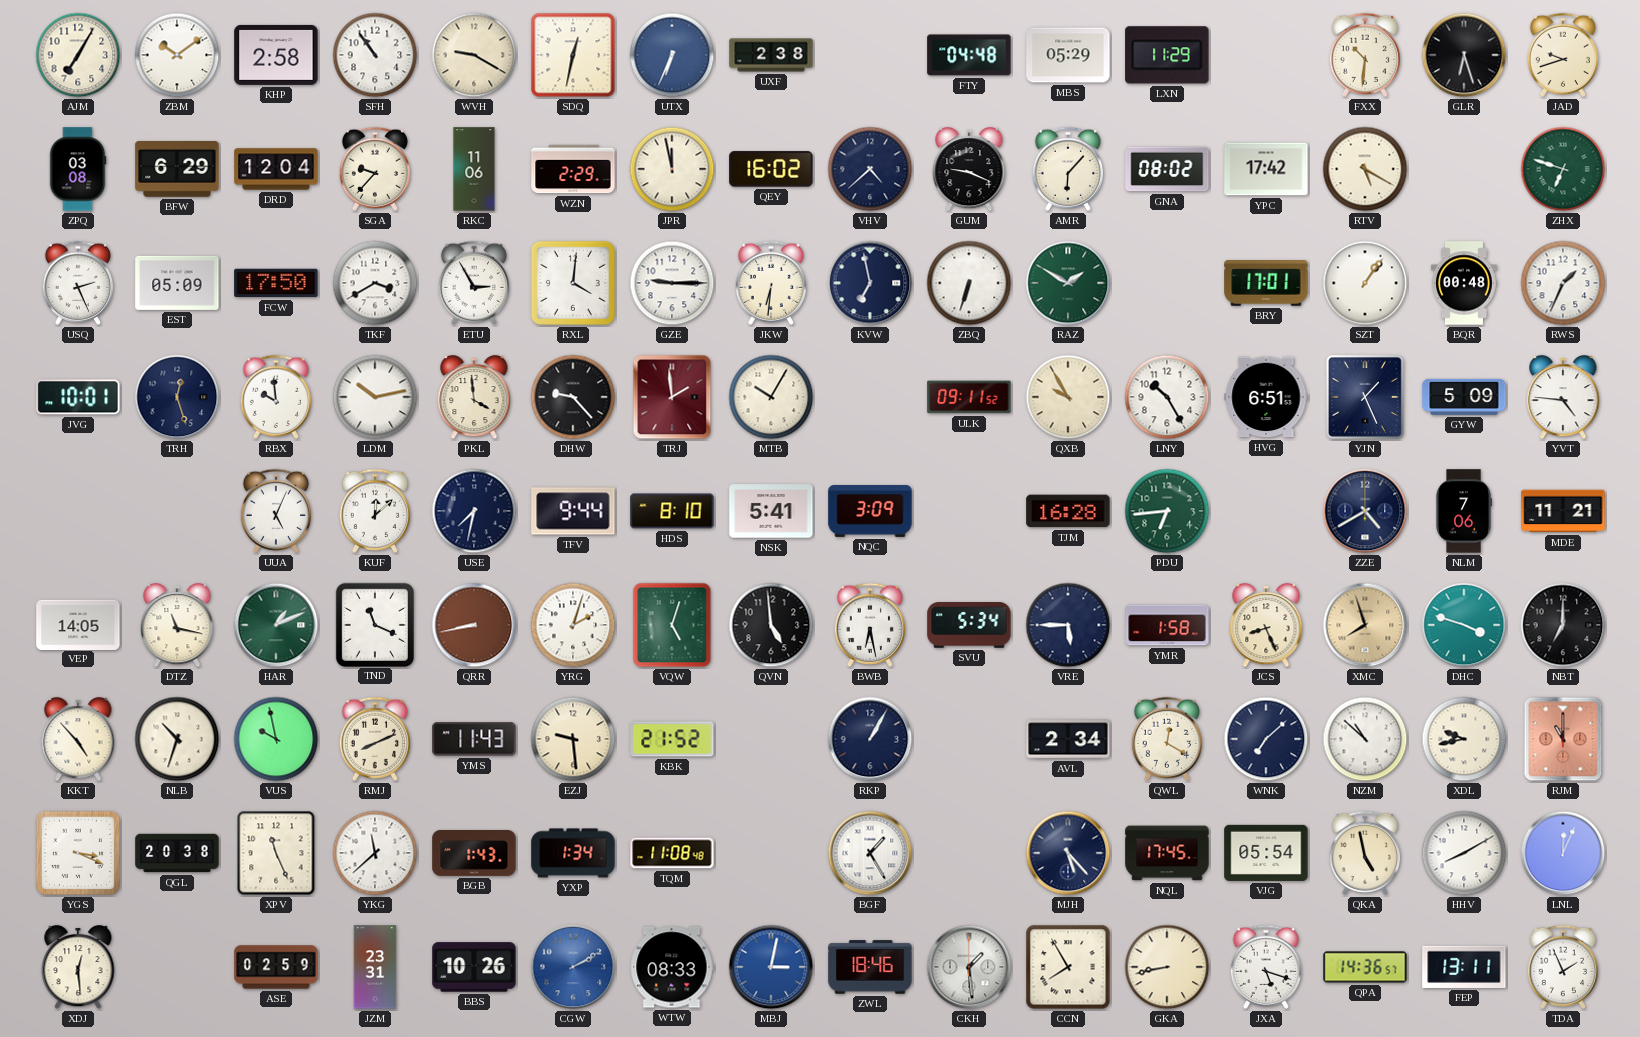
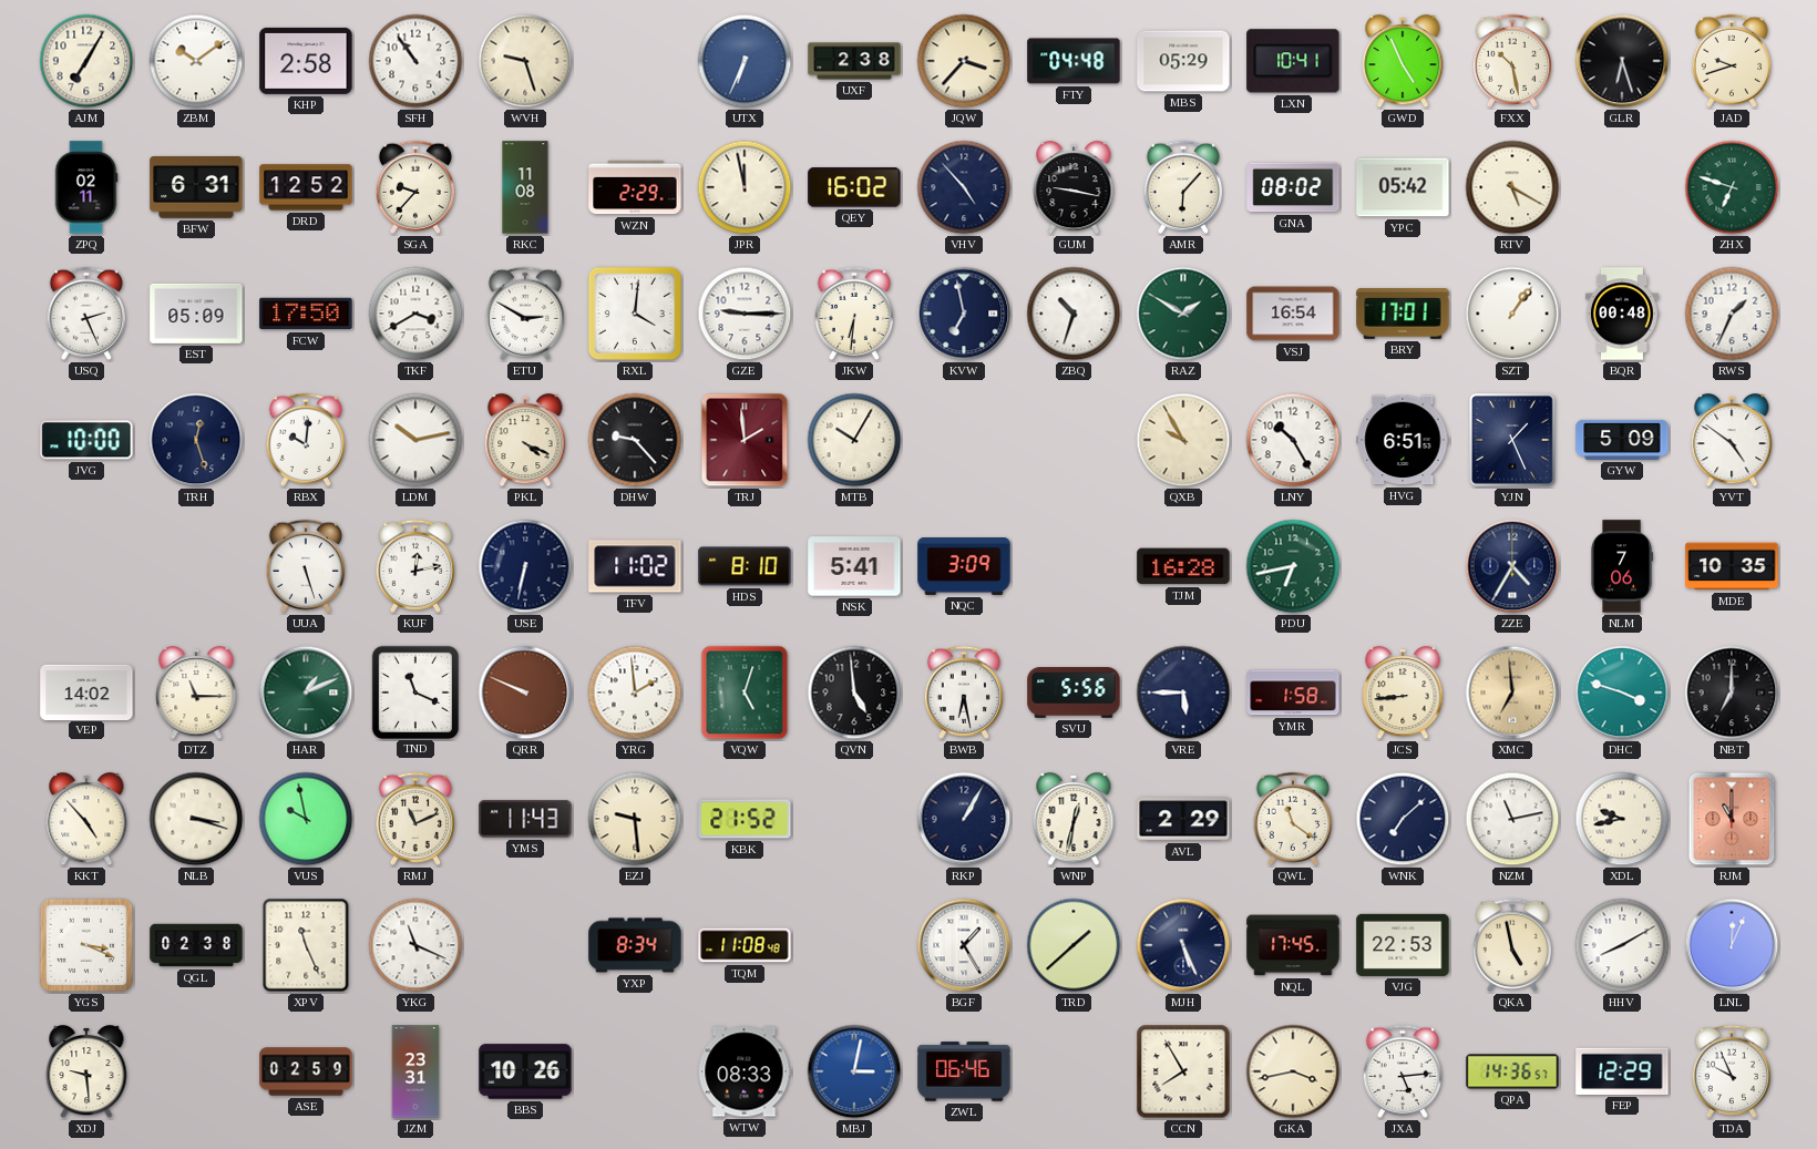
WVH: 9:20 -> 9:27 (525, 61)
SDQ: 12:32 -> none (573, 55)
JQW: none -> 3:37 (964, 61)
LXN: 11:29 -> 10:41 (1293, 61)
GWD: none -> 4:56 (1403, 61)
FXX: 10:31 -> 10:28 (1511, 61)
ZPQ: 03:08 -> 02:11 (86, 187)
BFW: 6:29 -> 6:31 (196, 188)
DRD: 12:04 -> 12:52 (306, 187)
RKC: 11:06 -> 11:08 (525, 187)
VHV: 4:38 -> 4:53 (964, 187)
GUM: 9:19 -> 9:17 (1074, 187)
YPC: 17:42 -> 05:42 (1403, 187)
ETU: 2:55 -> 2:50 (524, 314)
ZBQ: 6:33 -> 10:33 (1074, 314)
VSJ: none -> 16:54 (1293, 314)
JVG: 10:01 -> 10:00 (86, 440)
RBX: 9:59 -> 10:01 (305, 440)
PKL: 3:59 -> 4:19 (525, 440)
ULK: 09:11 -> none (969, 397)
YVT: 4:46 -> 4:51 (1732, 440)
UUA: 5:04 -> 5:27 (305, 566)
KUF: 12:08 -> 12:13 (414, 566)
USE: 7:32 -> 6:32 (525, 566)
TFV: 9:44 -> 11:02 (635, 566)
PDU: 6:44 -> 6:43 (1293, 566)
ZZE: 4:40 -> 4:35 (1512, 566)
MDE: 11:21 -> 10:35 (1732, 566)
VEP: 14:05 -> 14:02 (86, 691)
DTZ: 11:17 -> 11:15 (196, 693)
QRR: 8:43 -> 9:49 (525, 693)
YRG: 2:03 -> 1:59 (635, 693)
SVU: 5:34 -> 5:56 (1074, 693)
JCS: 8:26 -> 8:44 (1403, 693)
XMC: 7:57 -> 6:59 (1512, 693)
NLB: 10:33 -> 3:18 (196, 819)
RMJ: 8:11 -> 11:11 (414, 819)
WNP: none -> 12:32 (1074, 819)
AVL: 2:34 -> 2:29 (1183, 819)
QWL: 12:20 -> 11:21 (1292, 819)
NZM: 10:52 -> 11:13 (1512, 819)
QGL: 20:38 -> 02:38 (196, 945)
YKG: 11:38 -> 11:19 (415, 945)
BGB: 1:43 -> none (474, 853)
YXP: 1:34 -> 8:34 (635, 945)
TRD: none -> 1:38 (1074, 945)
MJH: 5:23 -> 5:26 (1183, 945)
VJG: 05:54 -> 22:53 (1403, 945)
XDJ: 12:29 -> 9:29 (86, 1071)
CGW: 2:10 -> none (573, 967)
ZWL: 18:46 -> 06:46 (964, 1071)
CKH: 1:29 -> none (969, 967)
GKA: 8:43 -> 3:43 (1293, 1071)
JXA: 5:18 -> 5:14 (1402, 1071)
FEP: 13:11 -> 12:29 (1622, 1071)
TDA: 1:56 -> 9:56 (1731, 1071)
